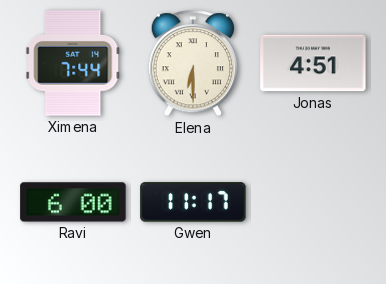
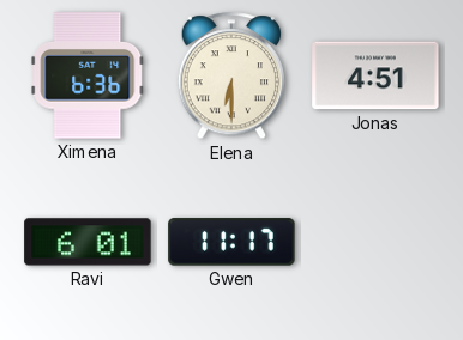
Ximena: 7:44 -> 6:36 (88, 75)
Ravi: 6:00 -> 6:01 (88, 242)
